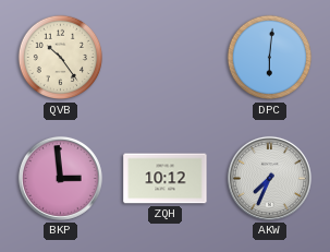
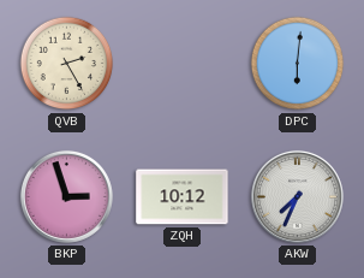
QVB: 10:24 -> 2:25 (67, 64)
BKP: 2:59 -> 2:57 (66, 196)
